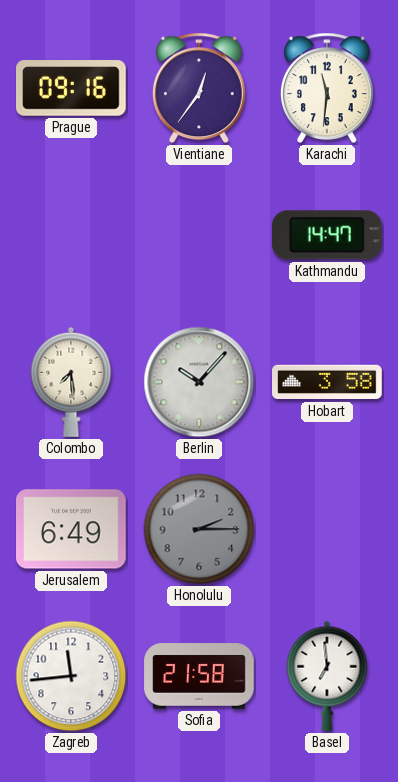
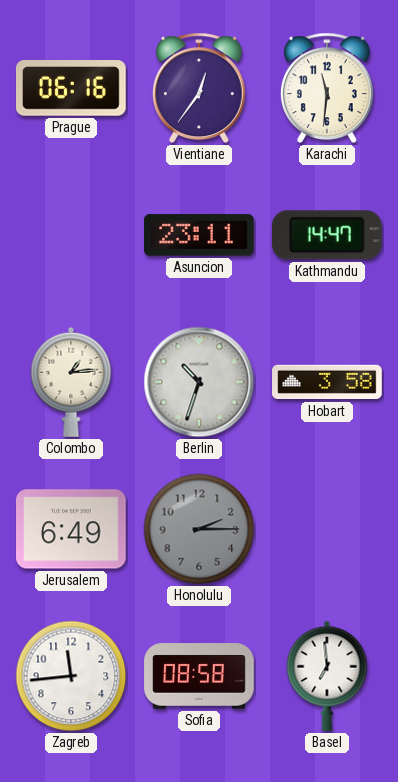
Prague: 09:16 -> 06:16 (71, 88)
Asuncion: none -> 23:11 (199, 235)
Colombo: 7:29 -> 1:14 (71, 382)
Berlin: 10:07 -> 10:33 (199, 382)
Sofia: 21:58 -> 08:58 (199, 676)
